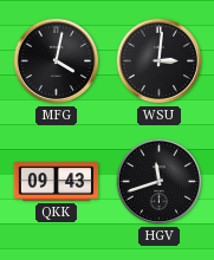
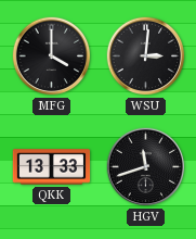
MFG: 4:02 -> 4:00 (52, 56)
QKK: 09:43 -> 13:33 (52, 167)
